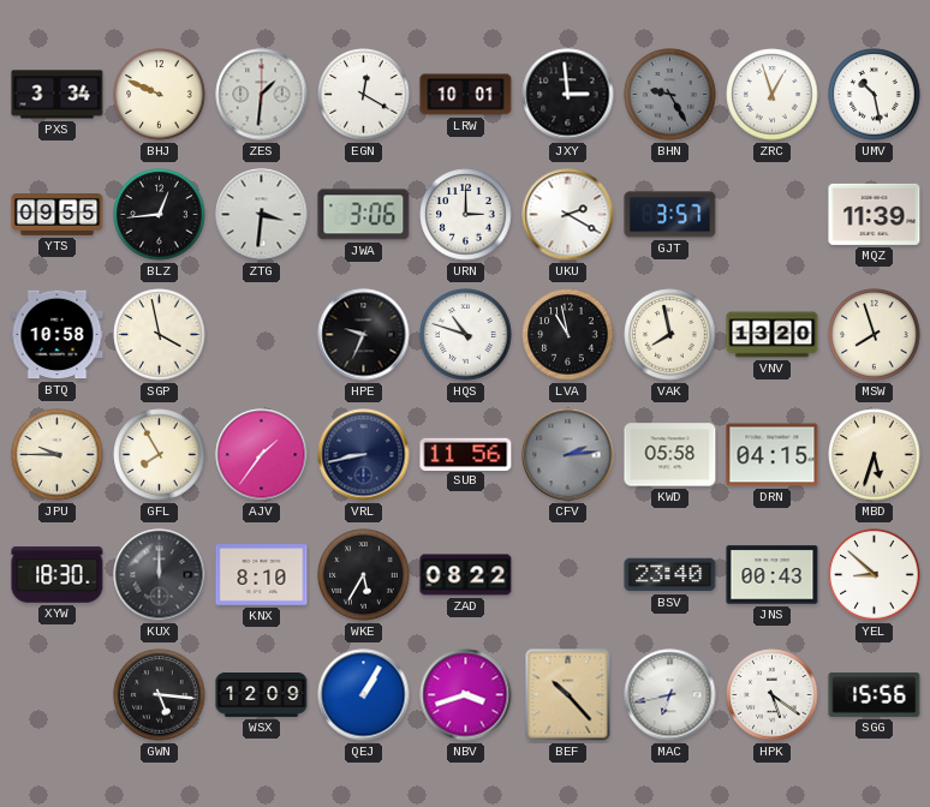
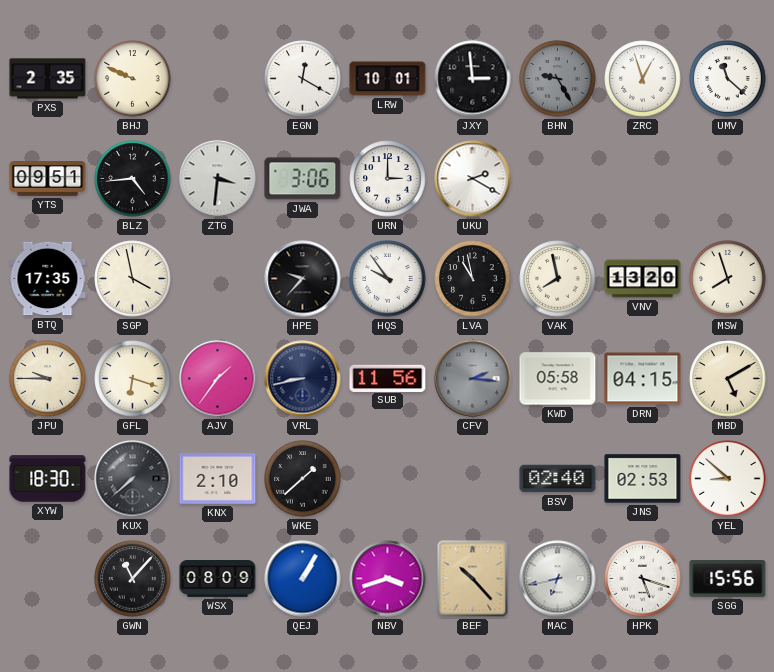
PXS: 3:34 -> 2:35 (48, 79)
ZES: 1:31 -> none (262, 95)
UMV: 10:28 -> 11:22 (728, 79)
YTS: 09:55 -> 09:51 (48, 179)
BLZ: 12:44 -> 4:44 (133, 179)
GJT: 3:57 -> none (670, 215)
MQZ: 11:39 -> none (875, 214)
BTQ: 10:58 -> 17:35 (48, 279)
HPE: 9:34 -> 9:37 (303, 279)
HQS: 10:48 -> 9:54 (388, 279)
GFL: 7:55 -> 6:18 (133, 379)
CFV: 2:14 -> 2:16 (473, 379)
MBD: 5:33 -> 5:10 (728, 379)
KUX: 12:00 -> 7:38 (133, 479)
KNX: 8:10 -> 2:10 (218, 479)
WKE: 5:35 -> 1:38 (303, 479)
ZAD: 08:22 -> none (466, 575)
BSV: 23:40 -> 02:40 (558, 479)
JNS: 00:43 -> 02:53 (643, 479)
GWN: 5:16 -> 11:07 (133, 579)
WSX: 12:09 -> 08:09 (218, 579)
HPK: 5:21 -> 5:18 (643, 579)
